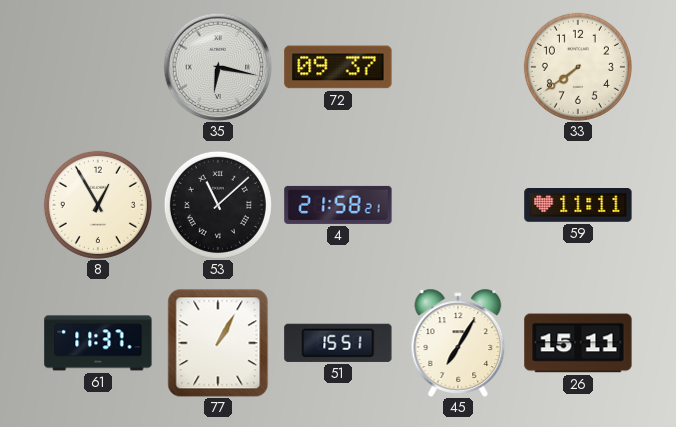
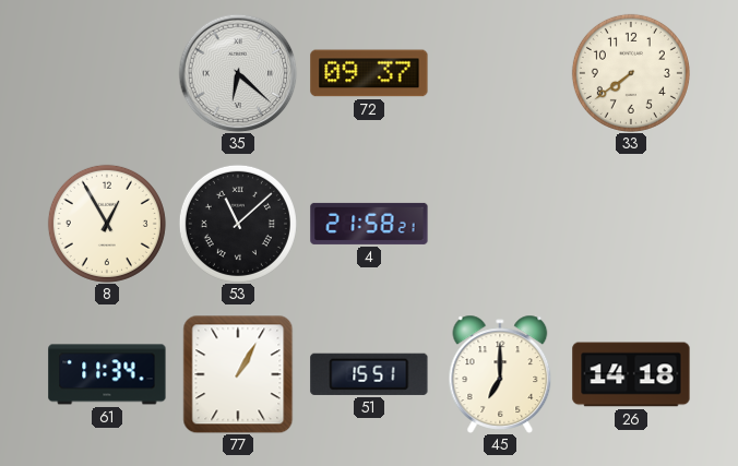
35: 6:17 -> 6:22 (238, 73)
59: 11:11 -> none (578, 206)
61: 11:37 -> 11:34 (107, 374)
45: 7:05 -> 7:00 (500, 374)
26: 15:11 -> 14:18 (631, 374)
